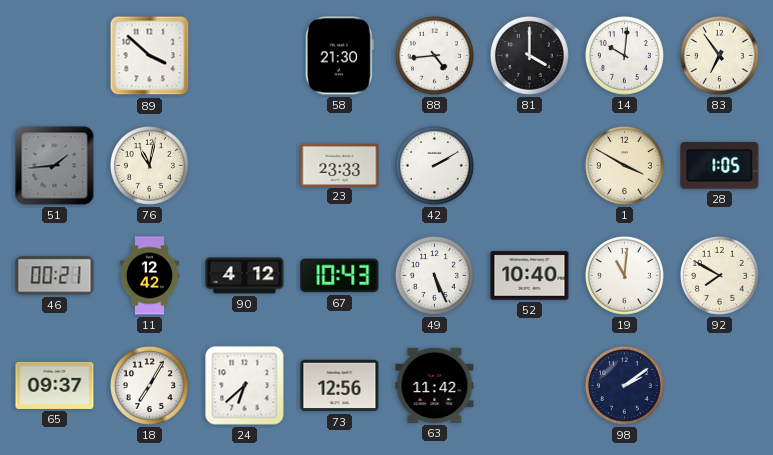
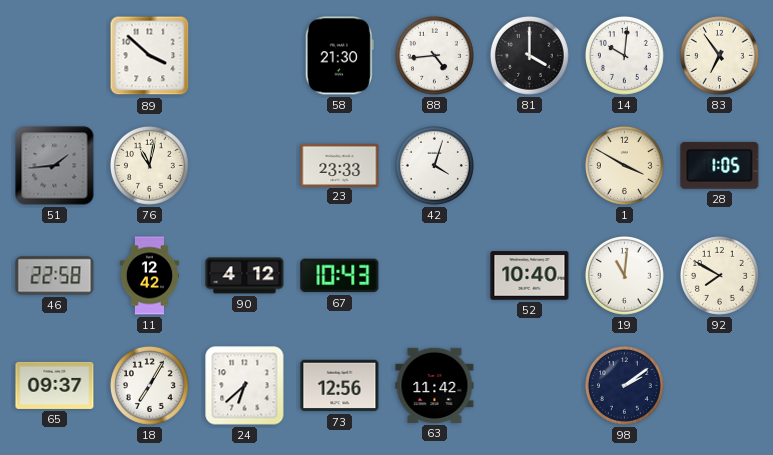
42: 2:10 -> 4:03 (434, 165)
46: 00:21 -> 22:58 (55, 276)
49: 5:26 -> none (434, 275)
